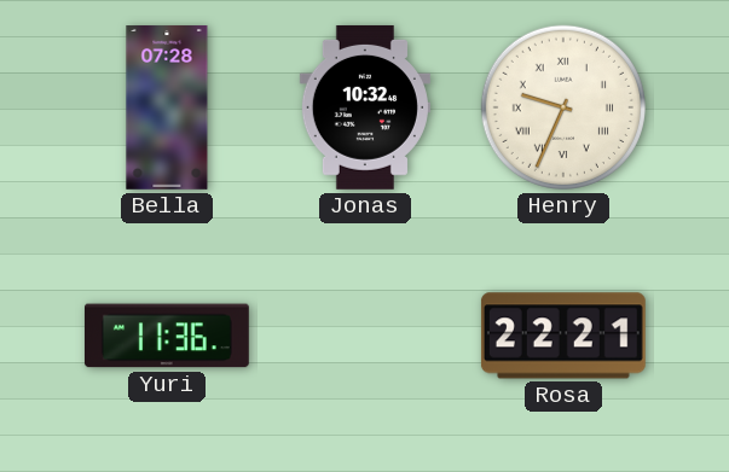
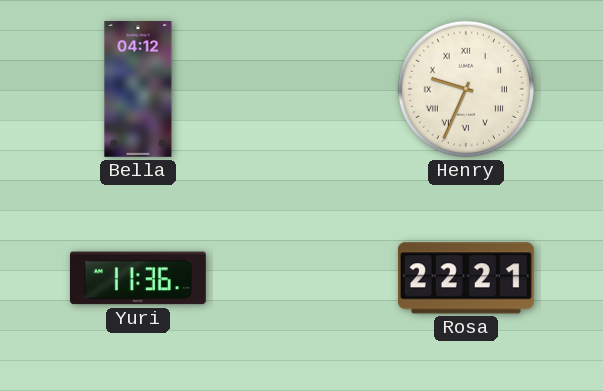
Bella: 07:28 -> 04:12 (138, 90)
Jonas: 10:32 -> none (365, 107)
